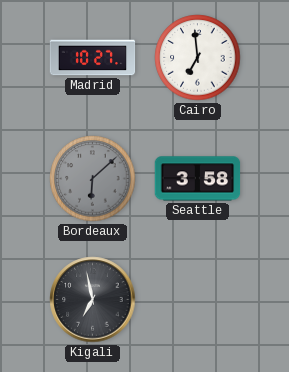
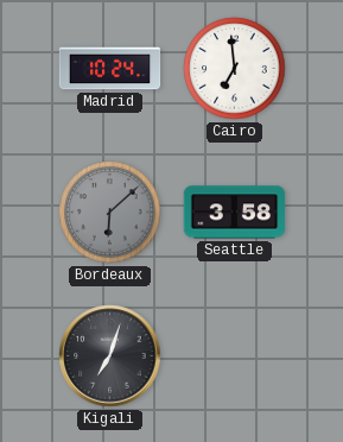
Madrid: 10:27 -> 10:24 (110, 69)
Kigali: 6:58 -> 7:03 (110, 356)
